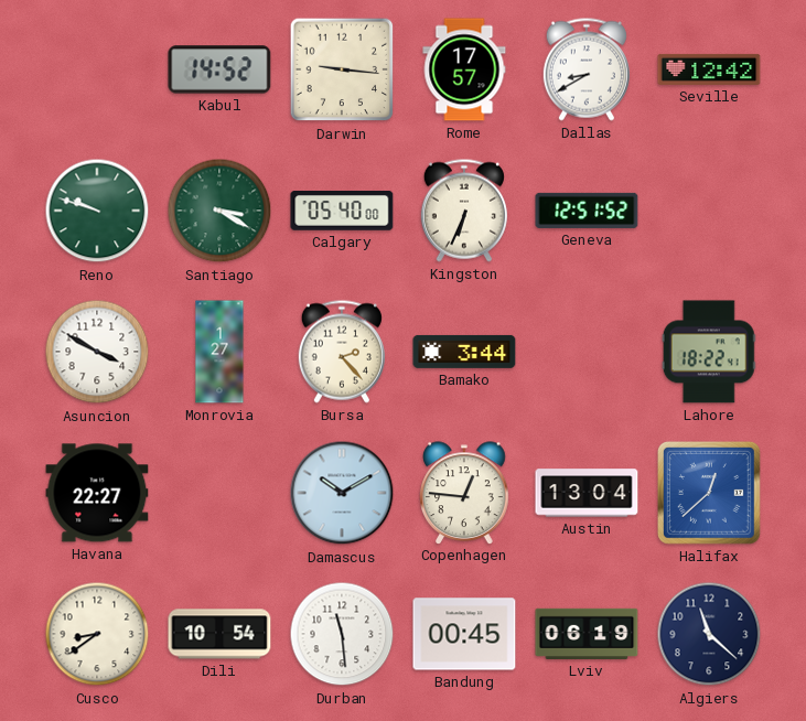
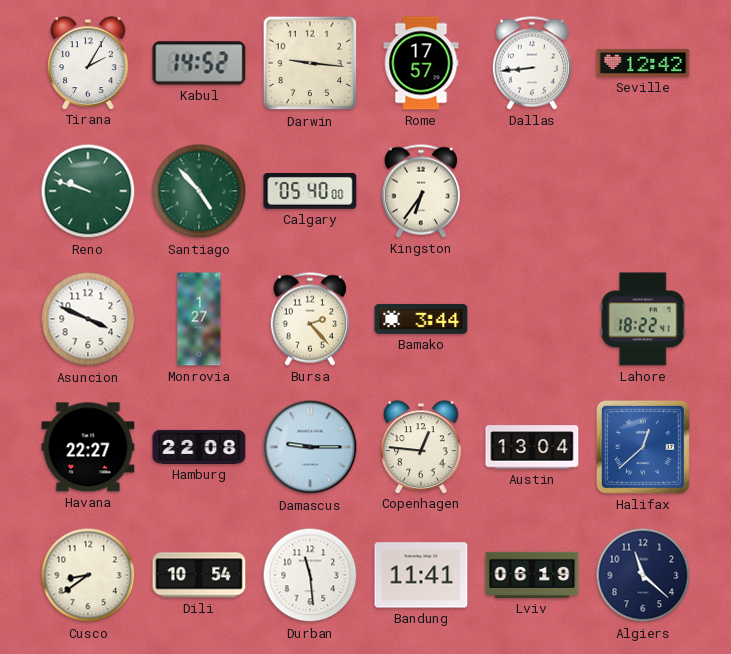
Tirana: none -> 2:05 (88, 63)
Dallas: 8:40 -> 8:44 (532, 63)
Santiago: 3:20 -> 4:53 (199, 191)
Kingston: 6:34 -> 6:36 (421, 191)
Geneva: 12:51 -> none (587, 211)
Asuncion: 3:50 -> 3:49 (88, 319)
Hamburg: none -> 22:08 (199, 447)
Damascus: 10:10 -> 9:15 (310, 447)
Bandung: 00:45 -> 11:41 (421, 575)
